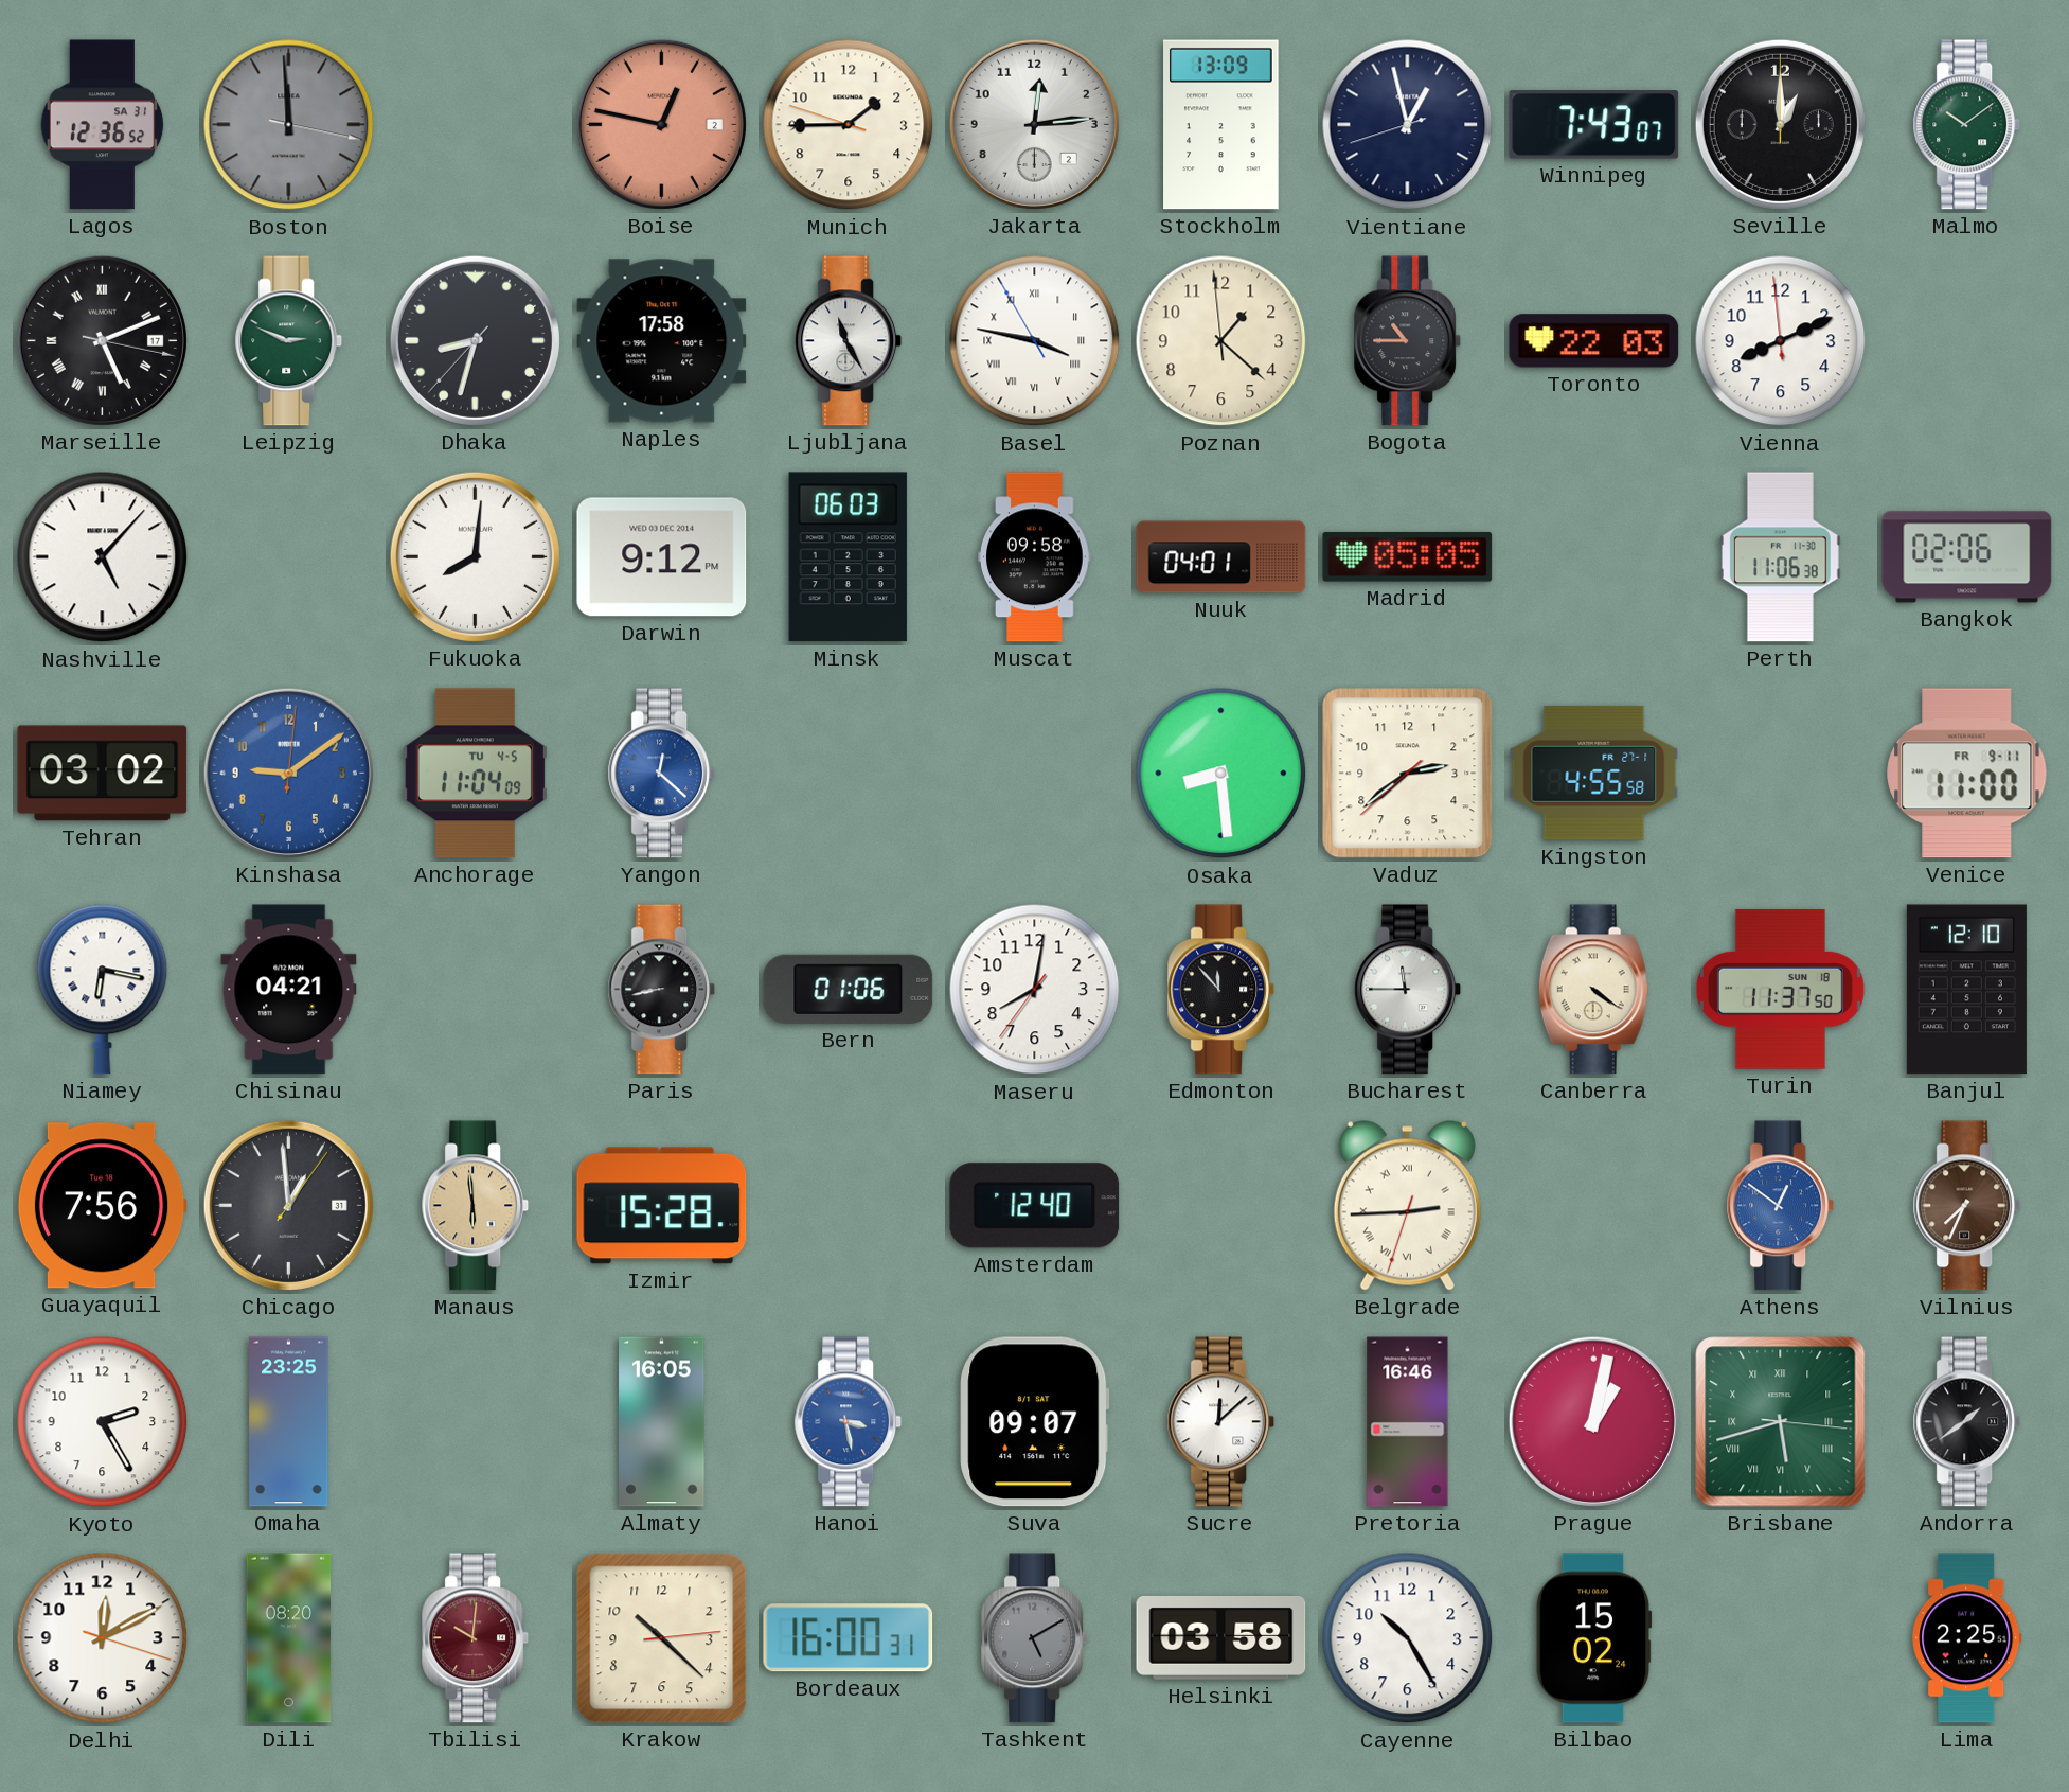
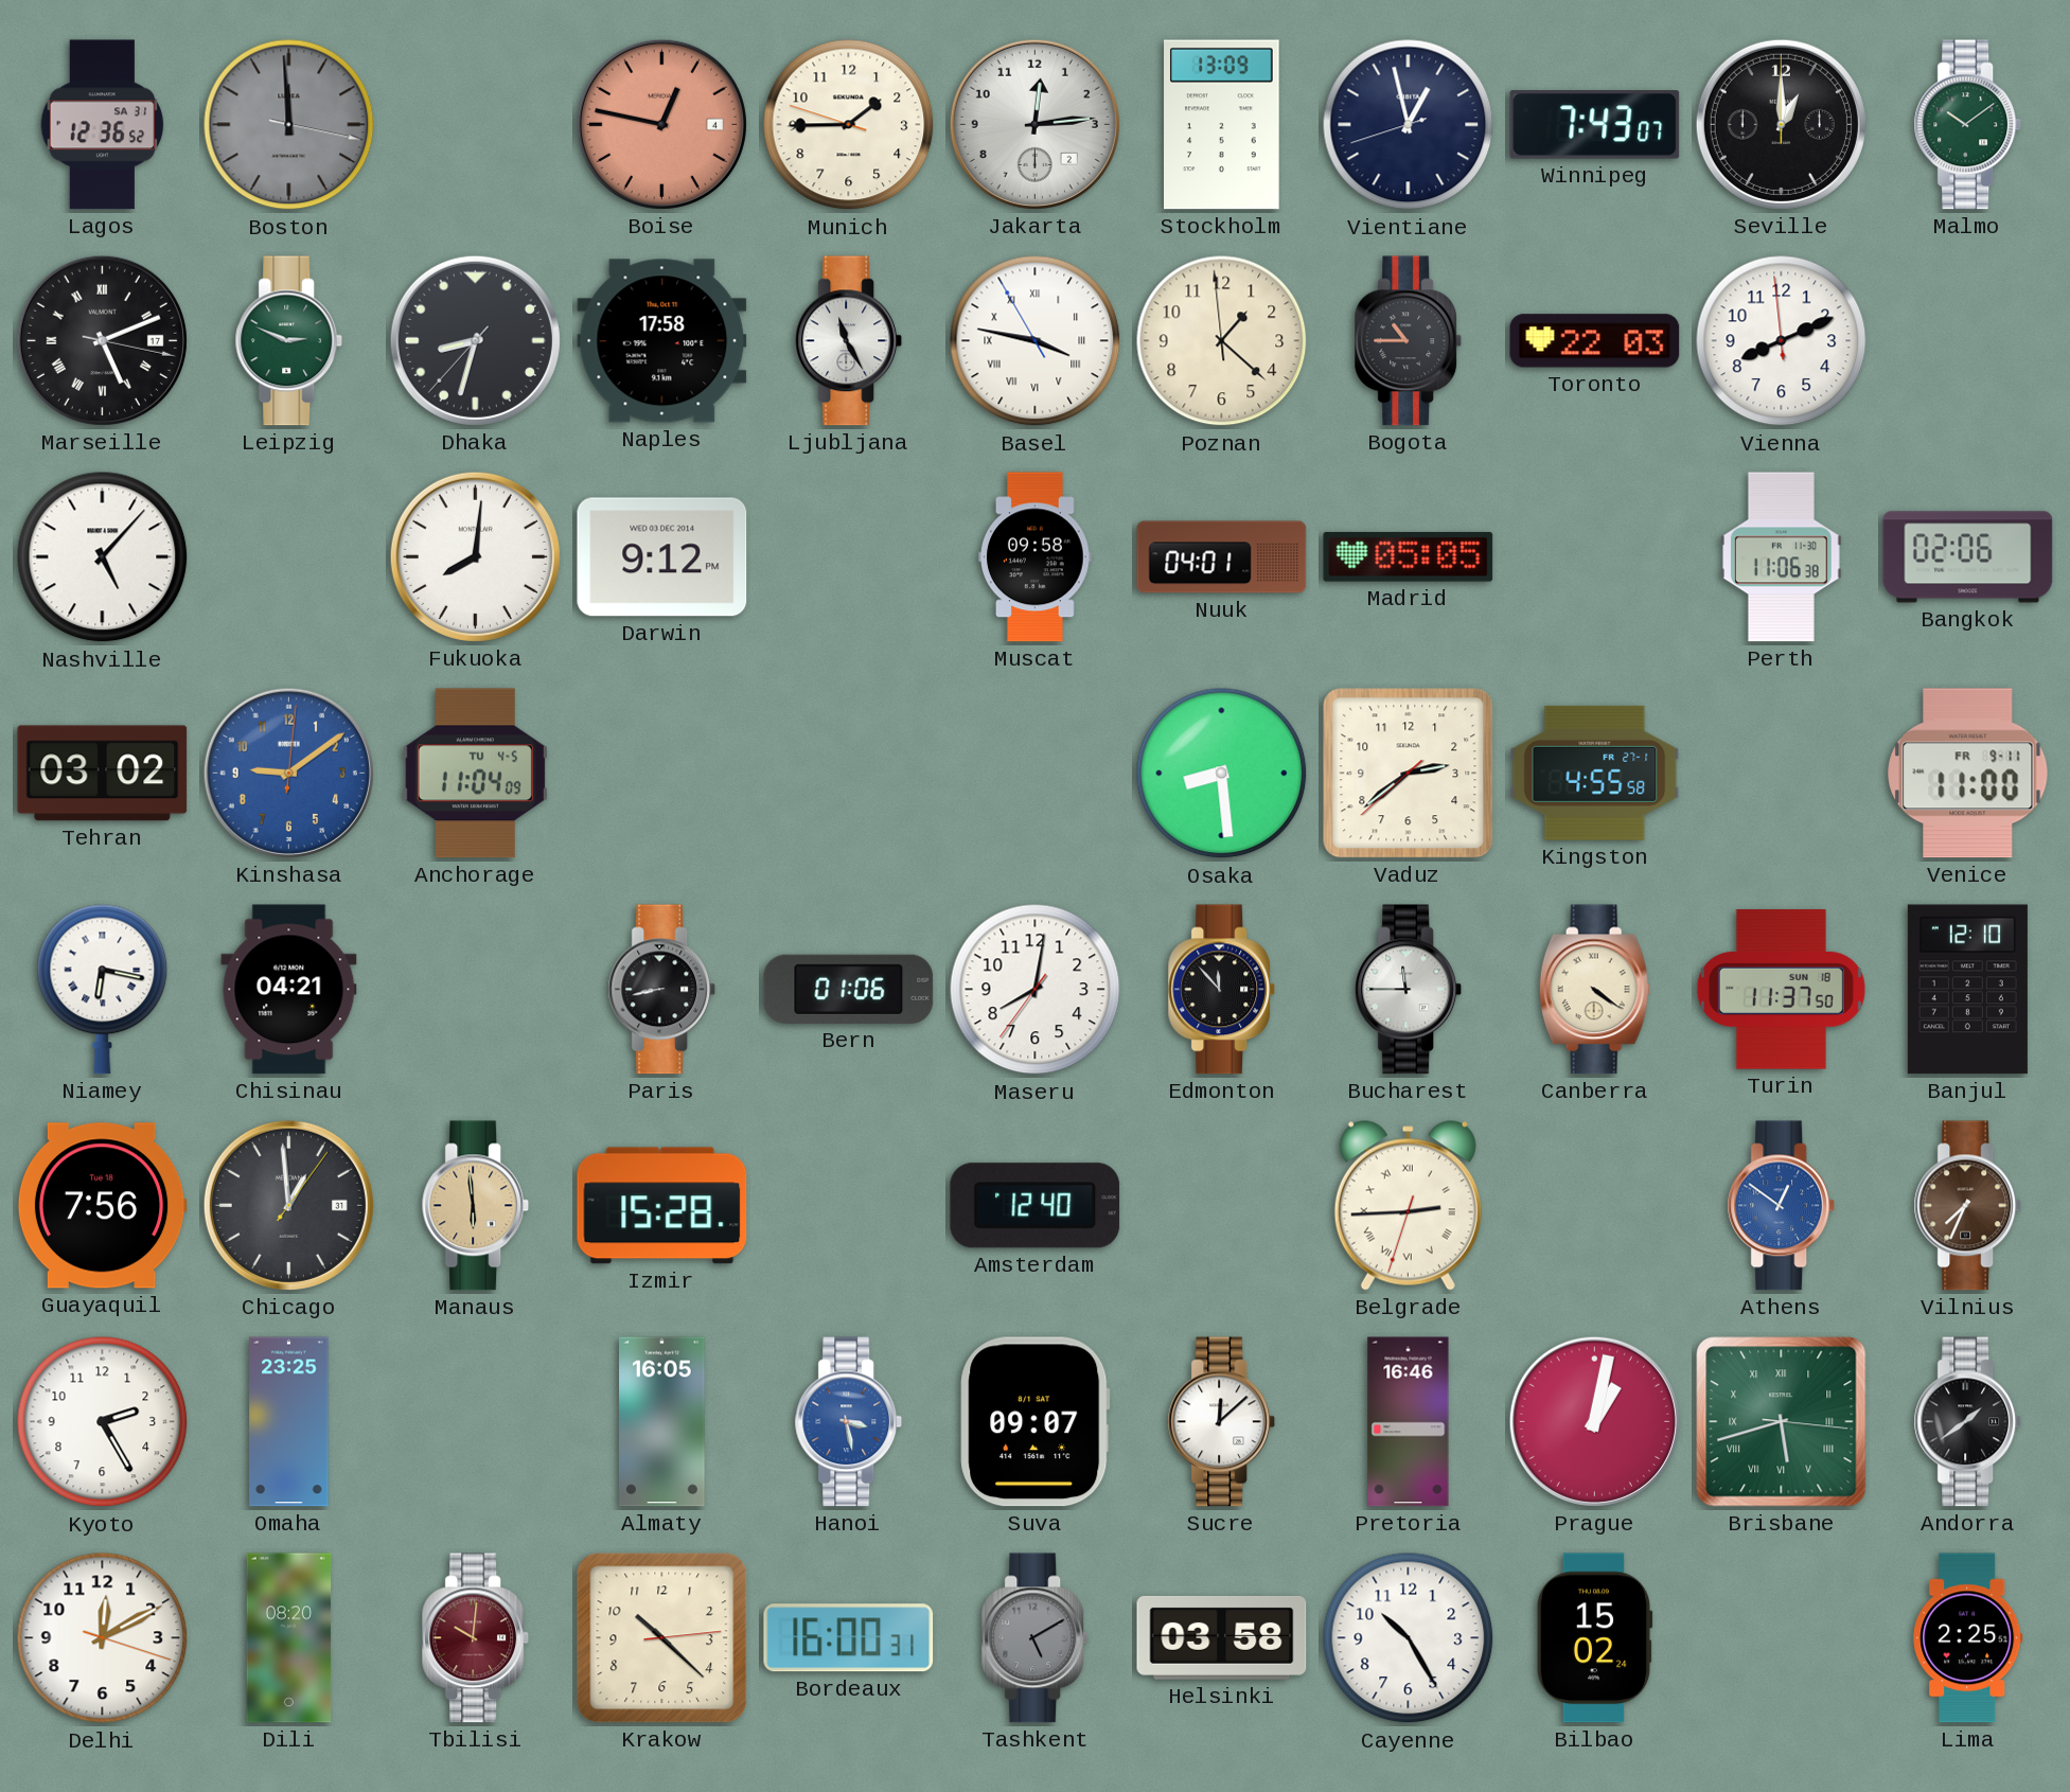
Boise date: 2 -> 4 (661, 124)
Minsk: 06:03 -> none (848, 557)
Yangon: 12:22 -> none (662, 774)
